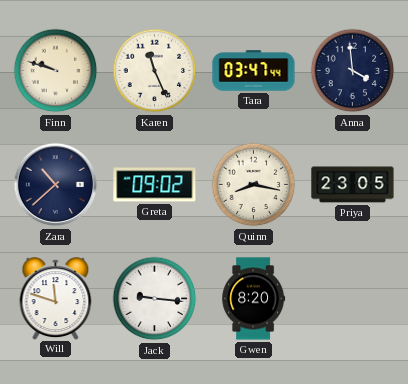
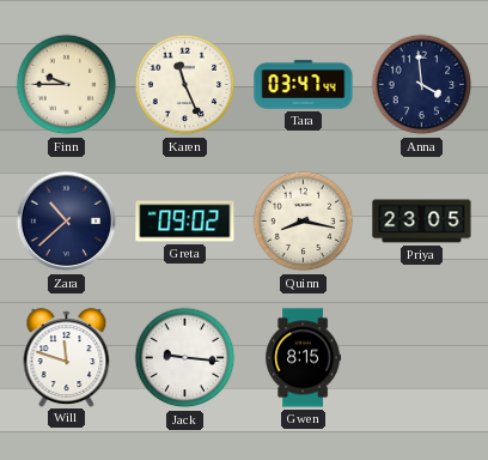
Finn: 9:48 -> 9:45 (67, 85)
Gwen: 8:20 -> 8:15 (304, 358)
